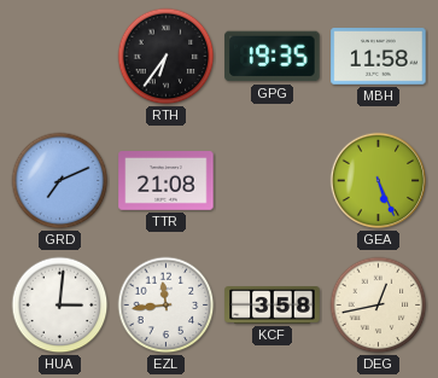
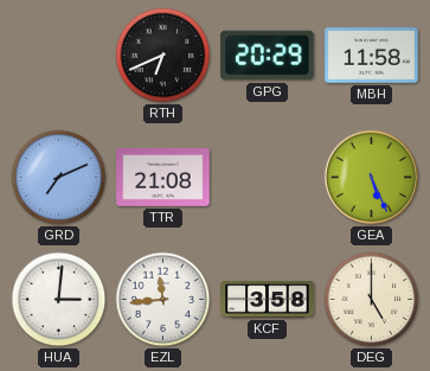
RTH: 6:36 -> 6:41 (163, 56)
GPG: 19:35 -> 20:29 (268, 56)
DEG: 12:43 -> 5:00 (372, 300)
